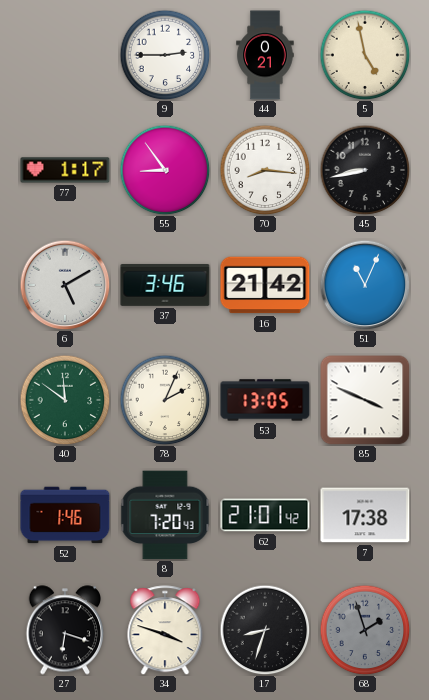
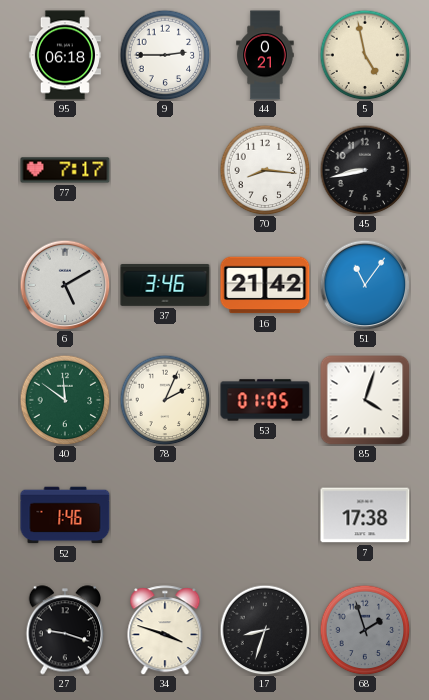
95: none -> 06:18 (65, 55)
77: 1:17 -> 7:17 (65, 170)
55: 8:54 -> none (165, 170)
51: 11:04 -> 11:06 (365, 285)
53: 13:05 -> 01:05 (265, 400)
85: 3:49 -> 4:03 (365, 400)
8: 7:20 -> none (165, 515)
62: 21:01 -> none (265, 515)
27: 6:18 -> 9:18 (64, 630)
